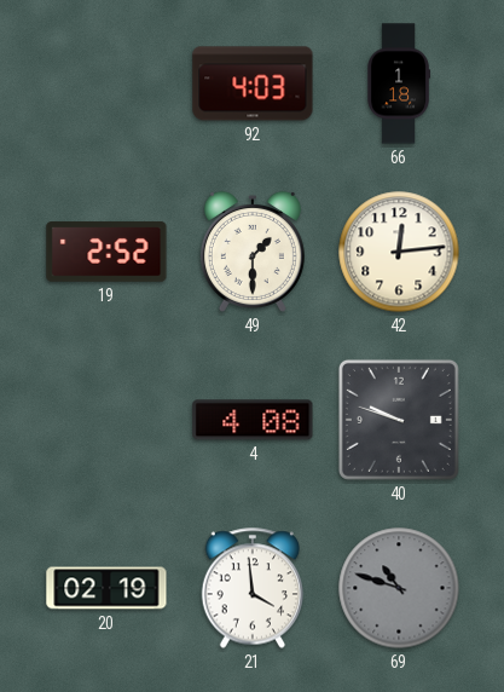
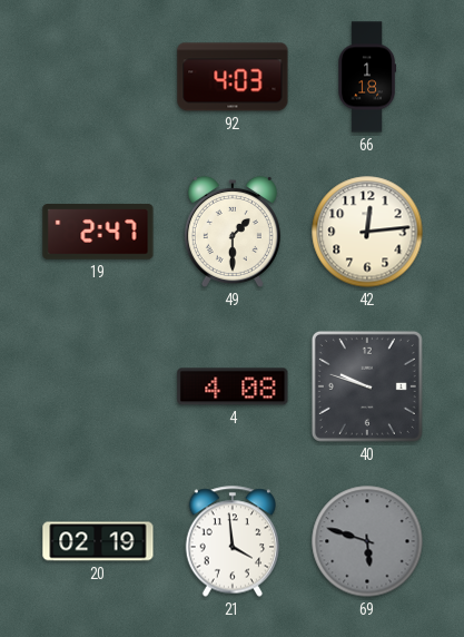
19: 2:52 -> 2:47 (98, 232)
69: 10:48 -> 5:48 (367, 541)
